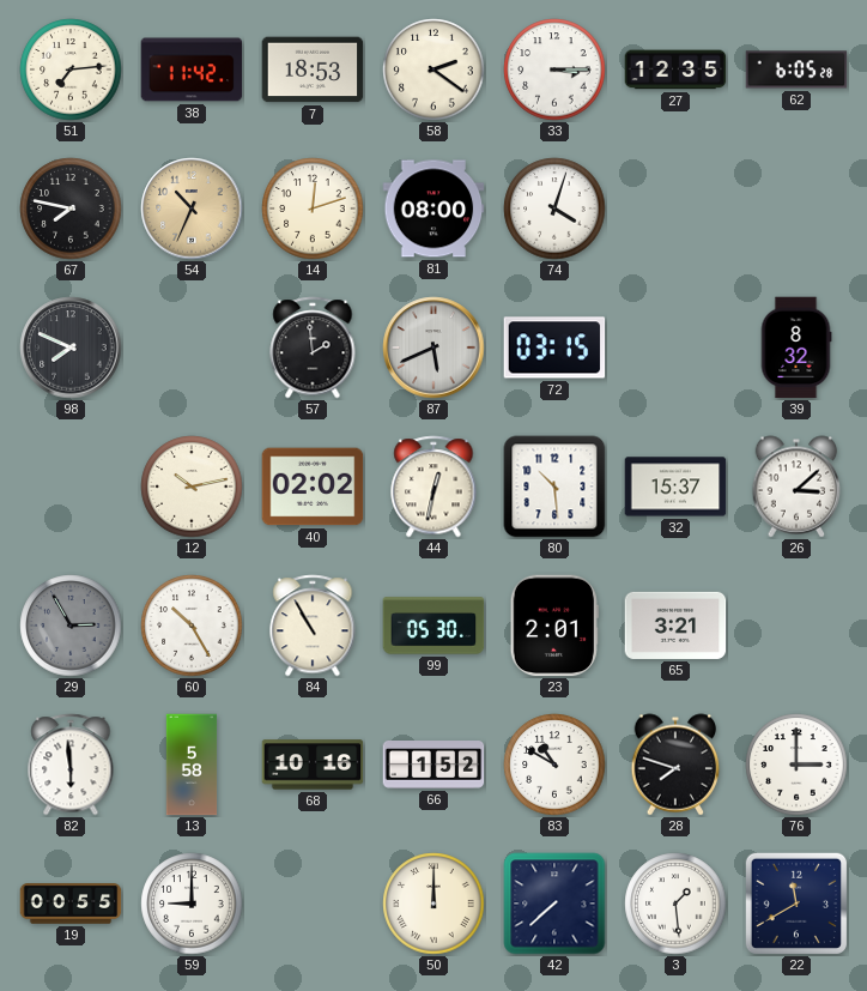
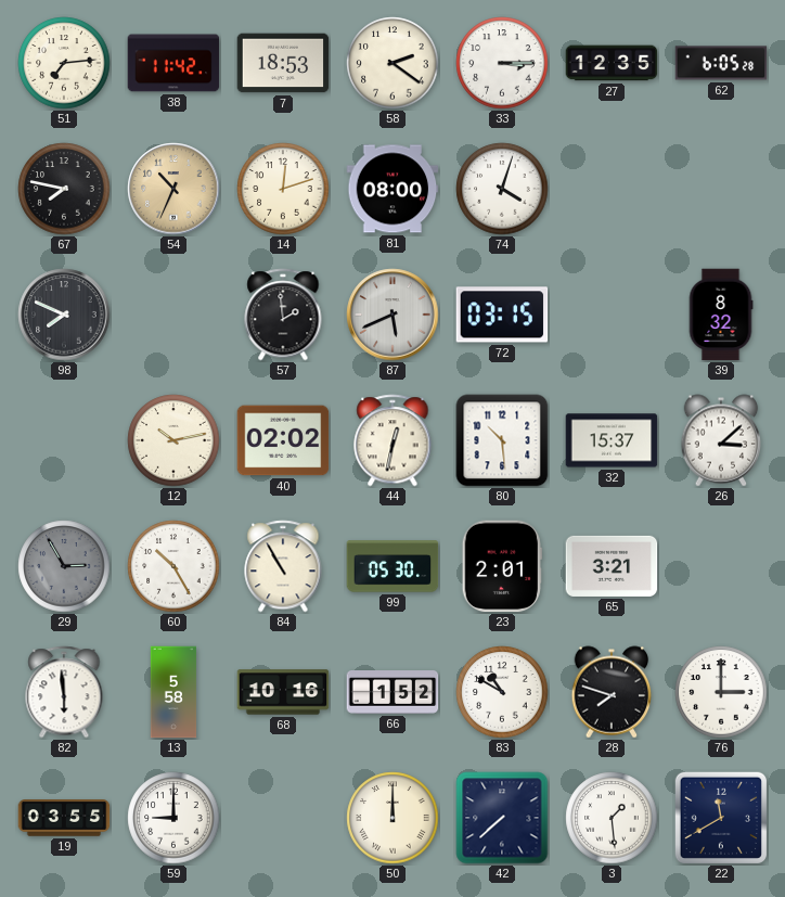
19: 00:55 -> 03:55 (64, 818)
